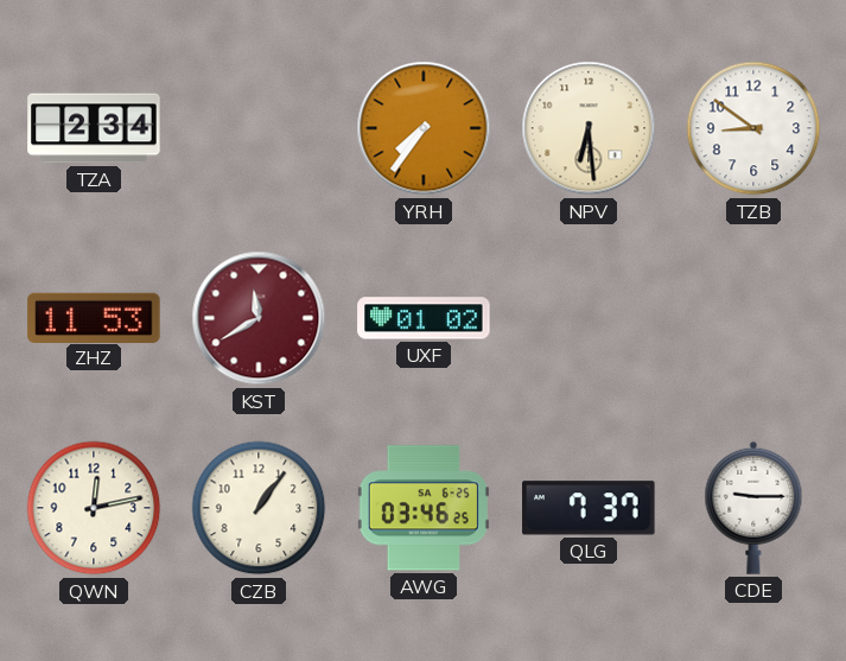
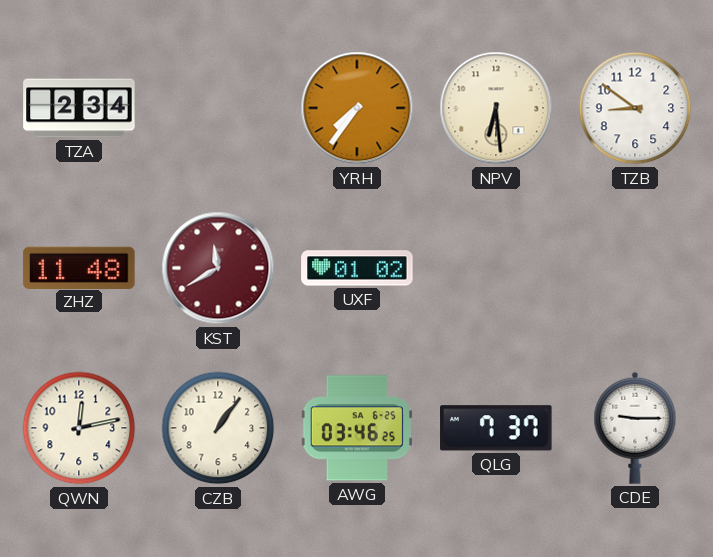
ZHZ: 11:53 -> 11:48 (79, 267)
